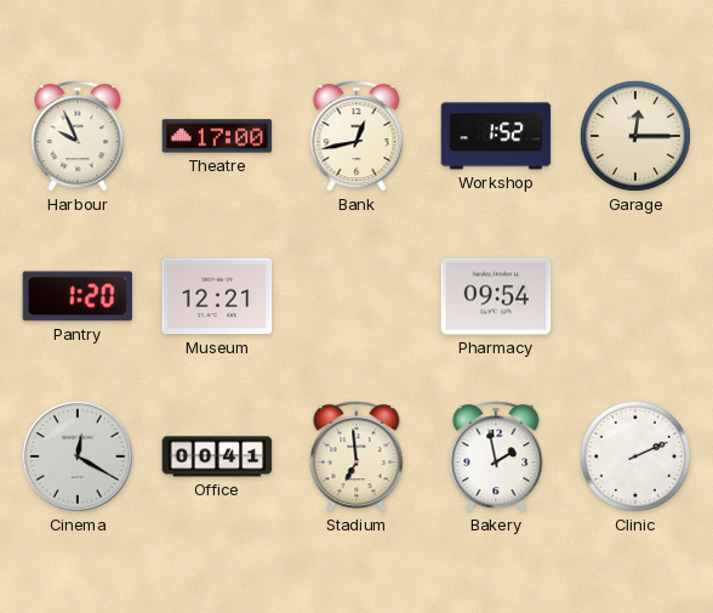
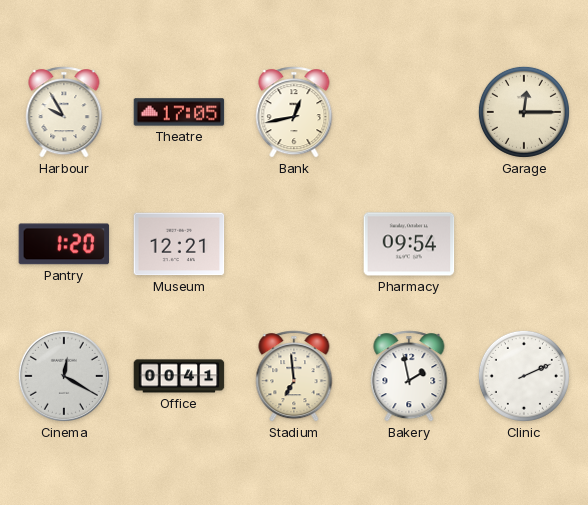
Harbour: 9:56 -> 9:55 (64, 112)
Theatre: 17:00 -> 17:05 (179, 112)
Workshop: 1:52 -> none (496, 136)
